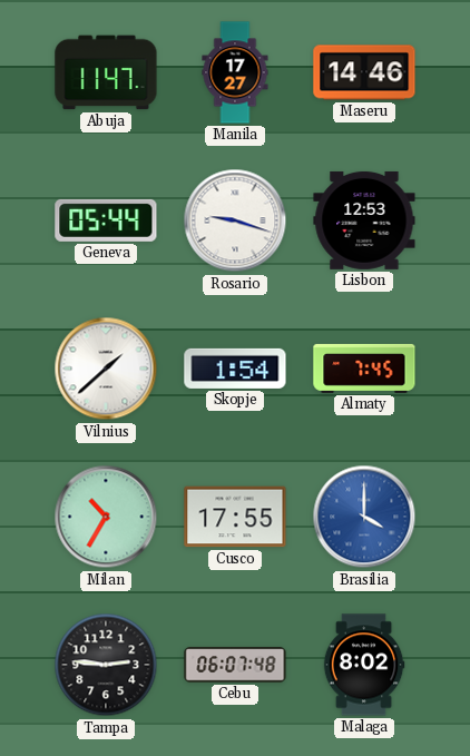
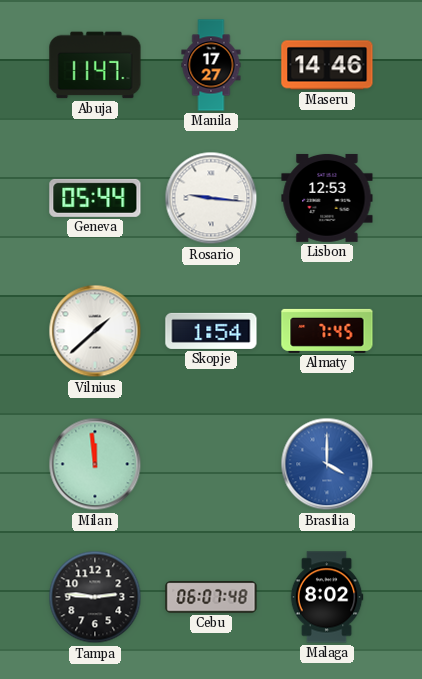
Rosario: 9:18 -> 9:16 (211, 198)
Milan: 10:35 -> 11:59 (95, 464)
Cusco: 17:55 -> none (235, 517)
